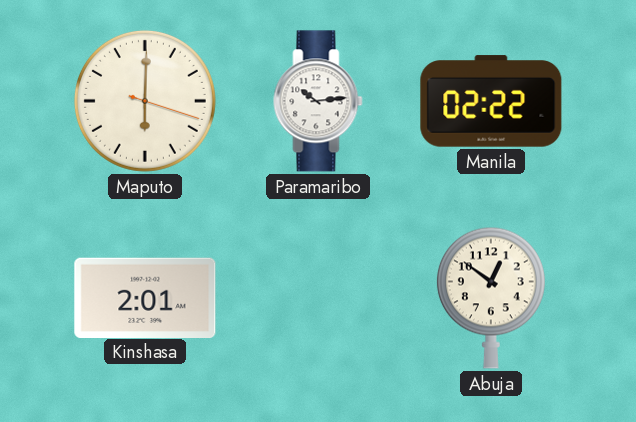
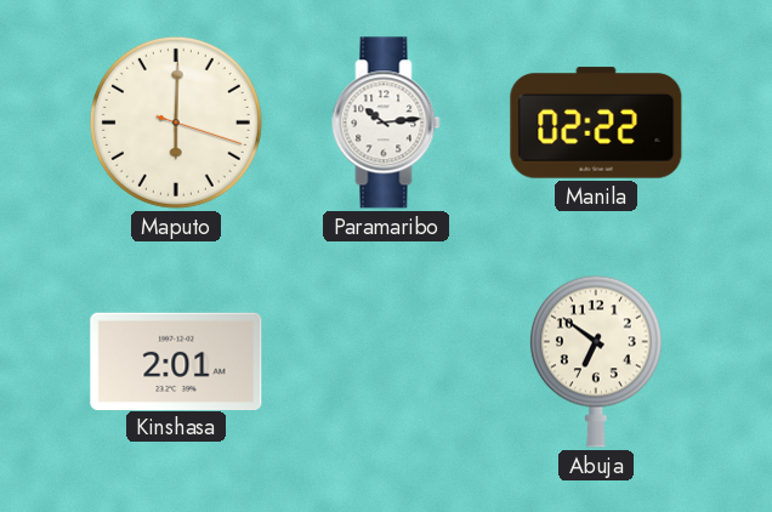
Abuja: 12:51 -> 6:51 (596, 362)
